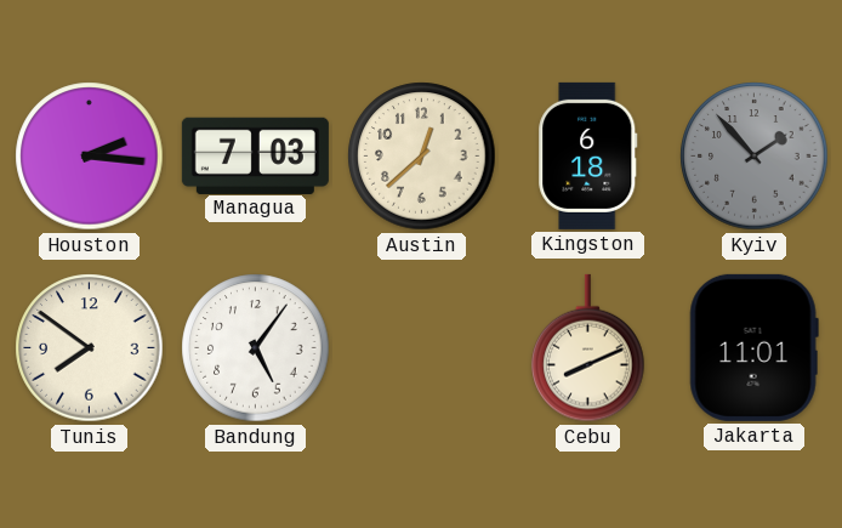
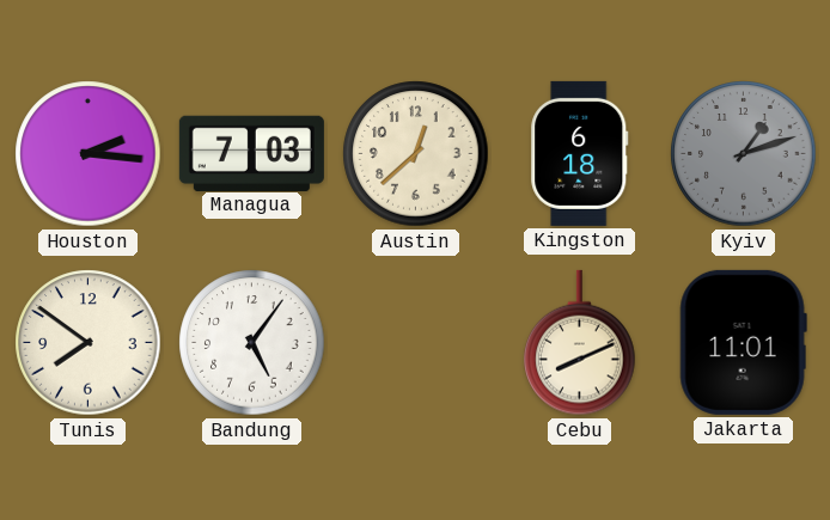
Kyiv: 1:53 -> 1:12 (744, 154)
